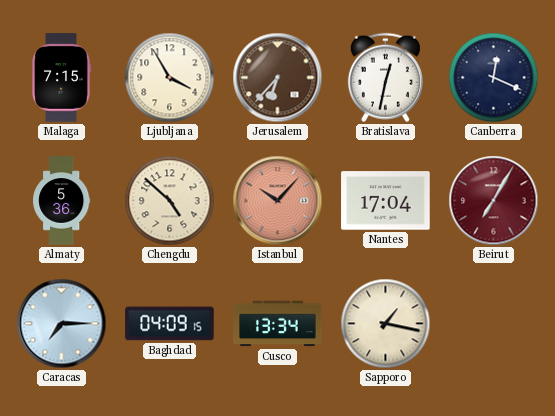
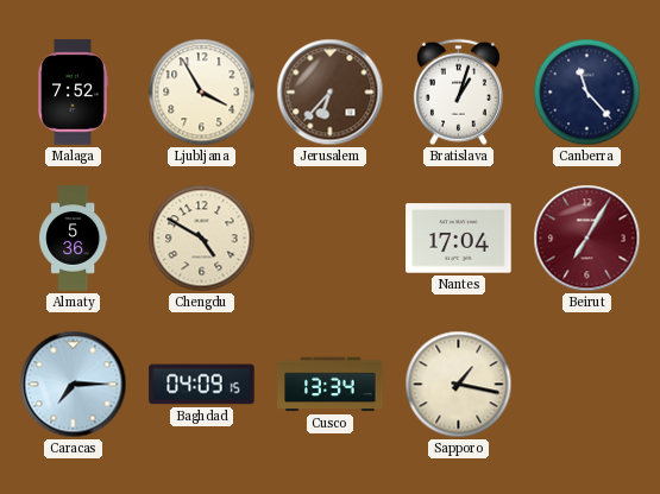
Malaga: 7:15 -> 7:52 (73, 93)
Bratislava: 12:32 -> 1:03 (458, 93)
Canberra: 12:19 -> 11:23 (587, 93)
Chengdu: 4:52 -> 4:50 (202, 239)
Istanbul: 10:07 -> none (278, 201)
